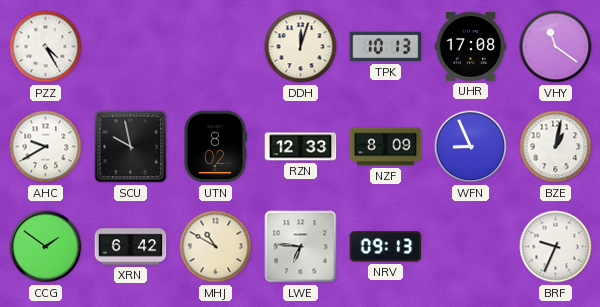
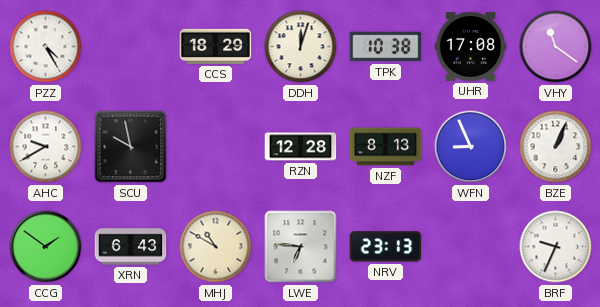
CCS: none -> 18:29 (216, 46)
TPK: 10:13 -> 10:38 (386, 47)
UTN: 8:02 -> none (215, 147)
RZN: 12:33 -> 12:28 (301, 147)
NZF: 8:09 -> 8:13 (386, 147)
BZE: 1:02 -> 1:04 (556, 147)
XRN: 6:42 -> 6:43 (131, 247)
NRV: 09:13 -> 23:13 (386, 247)
